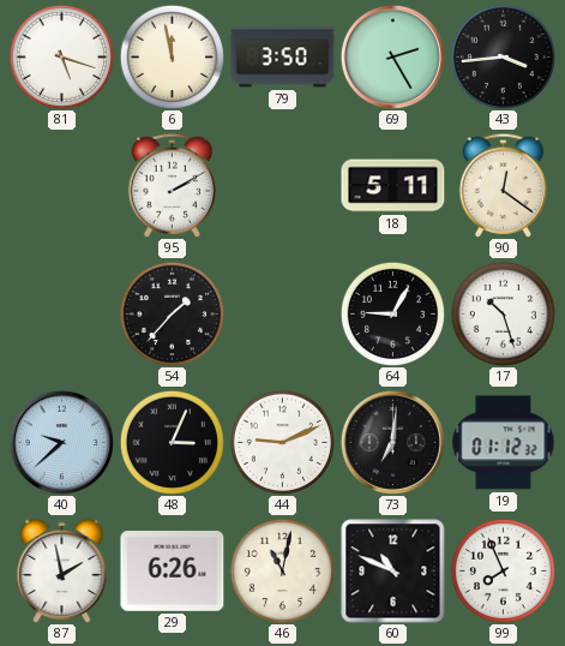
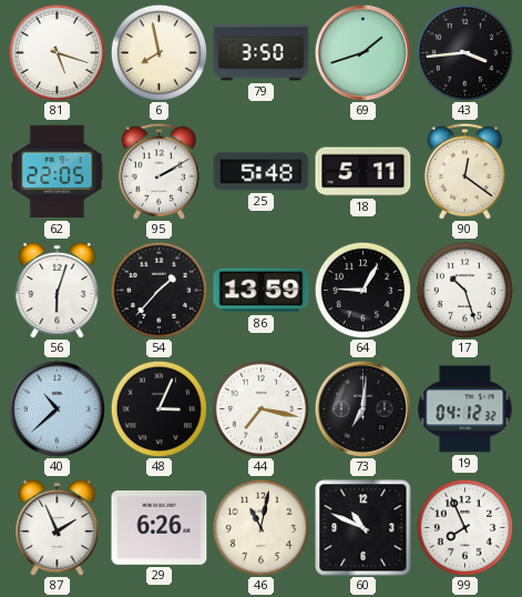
6: 11:58 -> 7:58 (158, 52)
69: 2:25 -> 1:42 (362, 52)
62: none -> 22:05 (58, 172)
25: none -> 5:48 (262, 172)
56: none -> 6:03 (58, 290)
86: none -> 13:59 (262, 291)
40: 9:38 -> 10:38 (57, 408)
44: 9:11 -> 7:17 (260, 408)
19: 01:12 -> 04:12 (465, 409)
87: 1:58 -> 1:56 (58, 527)
